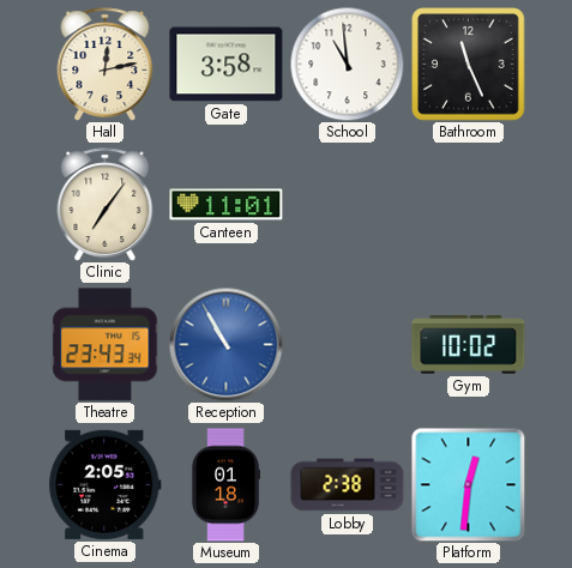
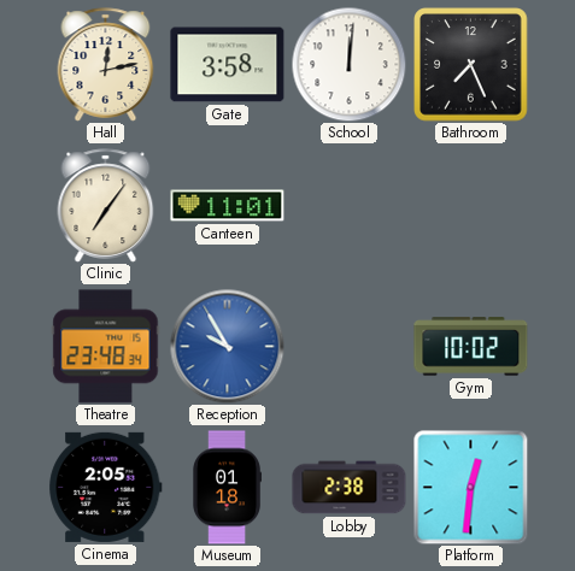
School: 10:59 -> 12:01 (348, 64)
Bathroom: 11:26 -> 7:26 (471, 65)
Theatre: 23:43 -> 23:48 (106, 347)
Reception: 10:55 -> 9:55 (227, 346)
